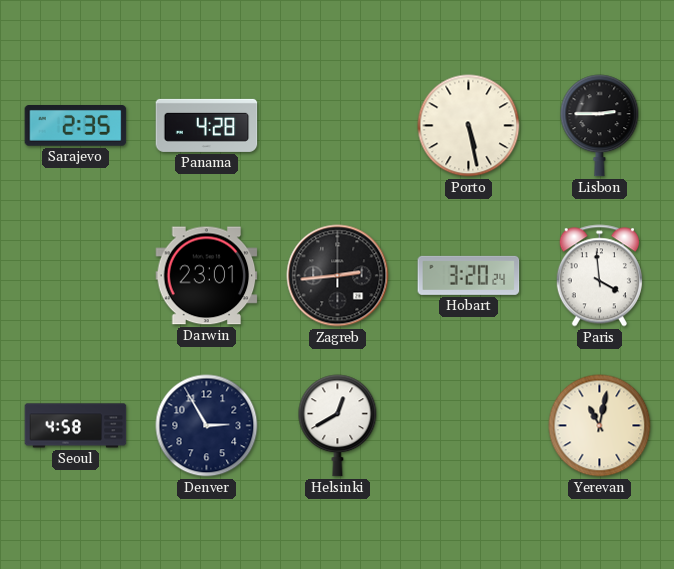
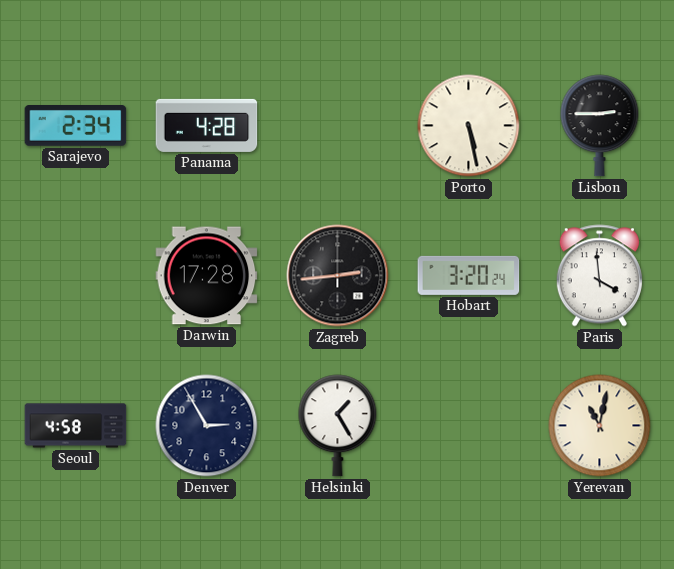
Sarajevo: 2:35 -> 2:34 (76, 126)
Darwin: 23:01 -> 17:28 (207, 276)
Helsinki: 12:40 -> 1:25 (338, 426)
